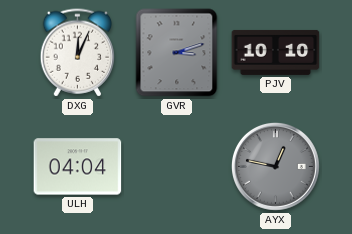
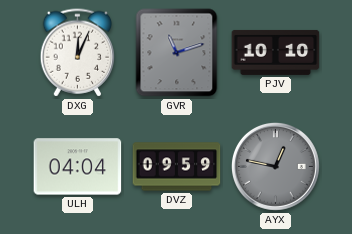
GVR: 3:12 -> 11:12 (177, 53)
DVZ: none -> 09:59 (177, 167)
